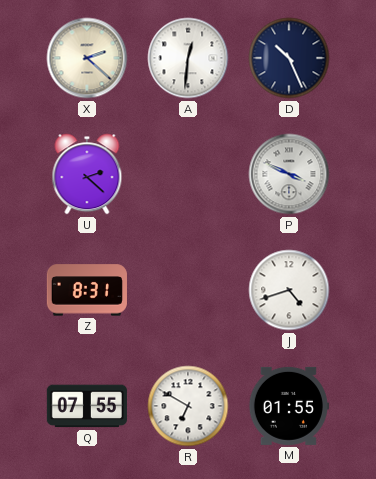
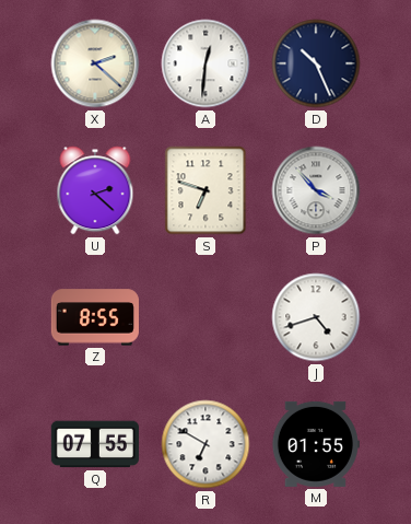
S: none -> 6:48 (205, 190)
P: 3:49 -> 3:53 (316, 190)
Z: 8:31 -> 8:55 (95, 317)
